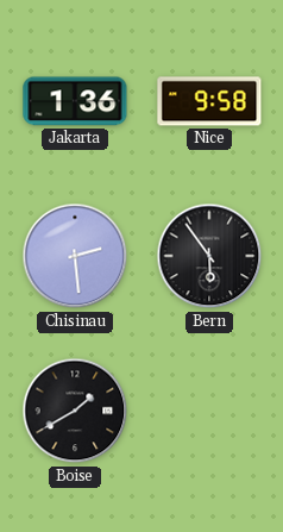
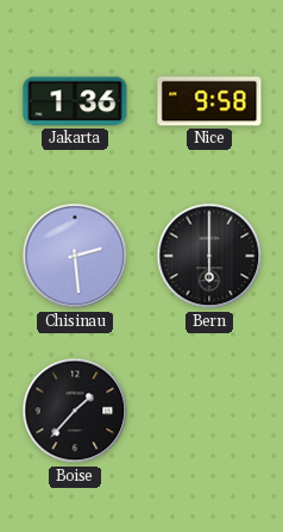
Bern: 5:54 -> 6:00 (209, 256)
Boise: 1:40 -> 1:37 (75, 411)
